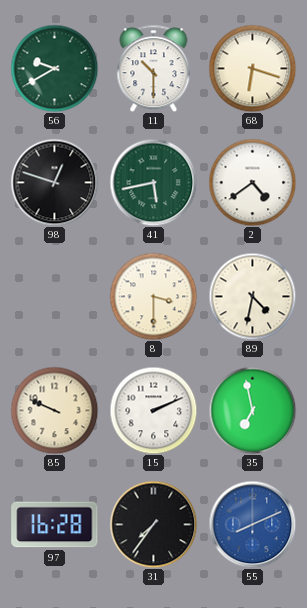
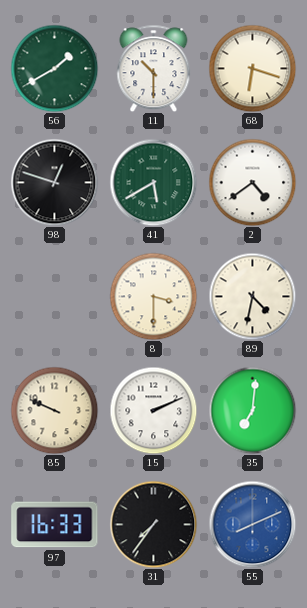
56: 9:40 -> 1:40 (54, 68)
41: 5:43 -> 5:40 (153, 182)
35: 6:58 -> 7:01 (252, 410)
97: 16:28 -> 16:33 (55, 525)
